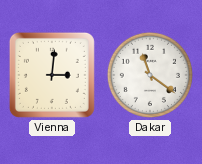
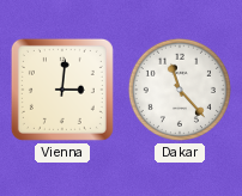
Dakar: 11:21 -> 11:23 (180, 90)
